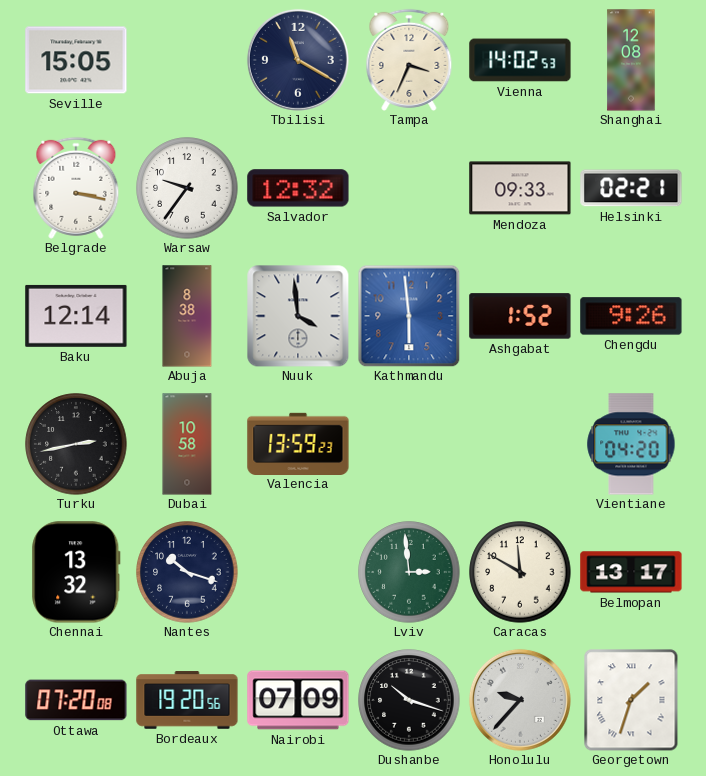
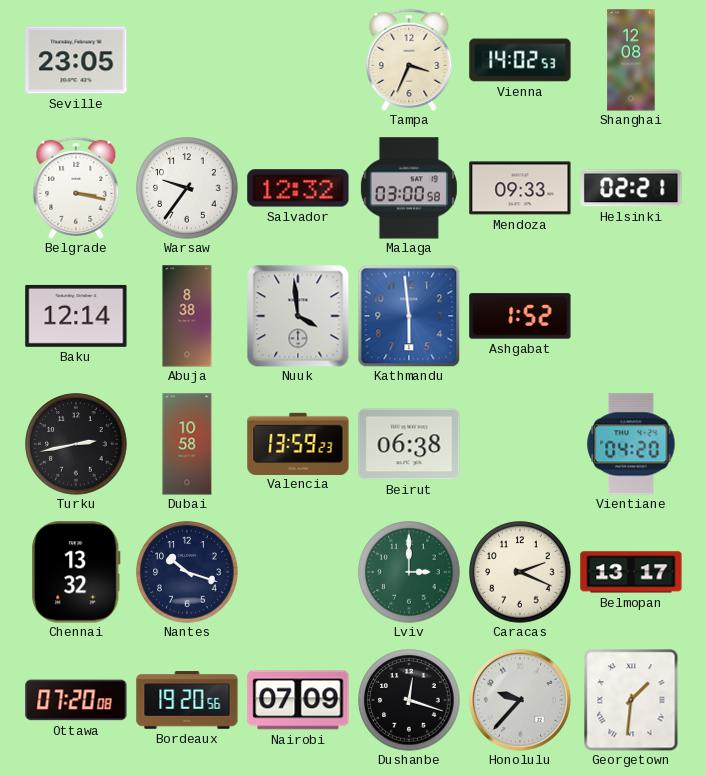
Seville: 15:05 -> 23:05 (76, 60)
Tbilisi: 11:20 -> none (298, 60)
Malaga: none -> 03:00 (409, 188)
Chengdu: 9:26 -> none (631, 316)
Beirut: none -> 06:38 (409, 444)
Lviv: 2:59 -> 3:00 (409, 572)
Caracas: 11:50 -> 2:19 (520, 572)
Dushanbe: 10:18 -> 12:18 (409, 700)
Georgetown: 1:33 -> 1:31 (631, 700)
